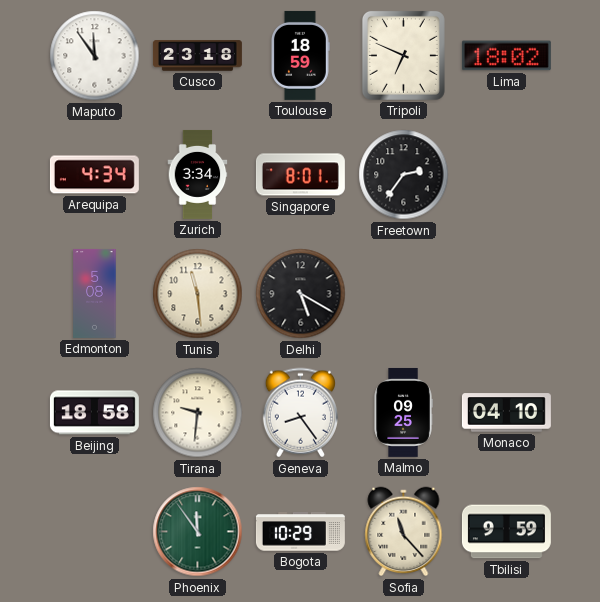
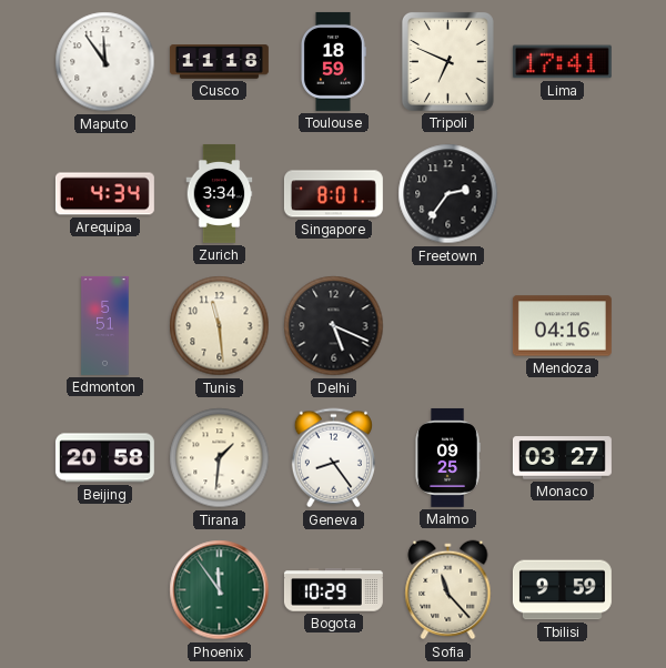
Cusco: 23:18 -> 11:18 (219, 62)
Lima: 18:02 -> 17:41 (562, 62)
Edmonton: 5:08 -> 5:51 (105, 325)
Delhi: 5:20 -> 5:19 (334, 326)
Mendoza: none -> 04:16 (562, 326)
Beijing: 18:58 -> 20:58 (104, 458)
Tirana: 9:31 -> 1:31 (220, 458)
Monaco: 04:10 -> 03:27 (562, 458)
